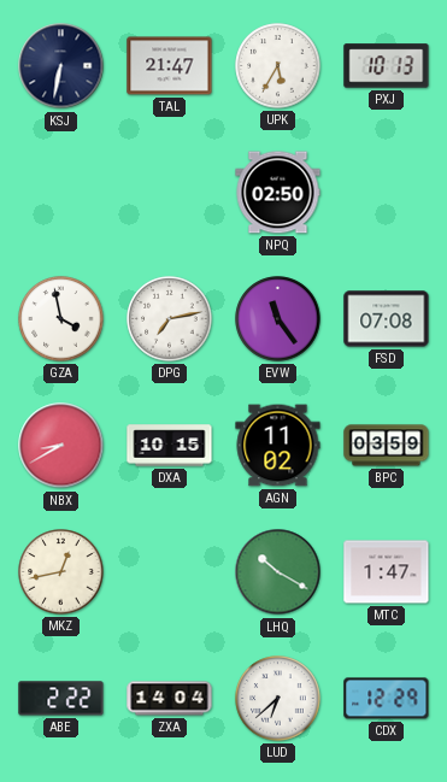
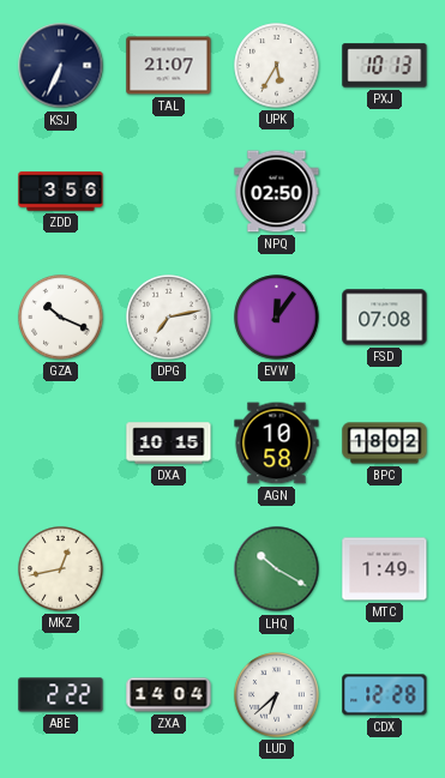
KSJ: 6:32 -> 6:34 (61, 66)
TAL: 21:47 -> 21:07 (169, 66)
ZDD: none -> 3:56 (61, 192)
GZA: 3:58 -> 10:19 (61, 318)
EVW: 11:24 -> 12:06 (277, 318)
NBX: 8:40 -> none (61, 446)
AGN: 11:02 -> 10:58 (277, 444)
BPC: 03:59 -> 18:02 (385, 444)
MTC: 1:47 -> 1:49 (385, 569)
CDX: 12:29 -> 12:28 (385, 695)
